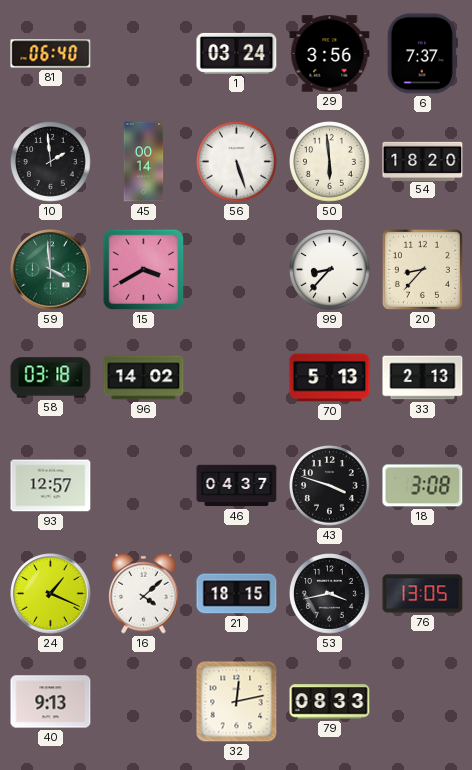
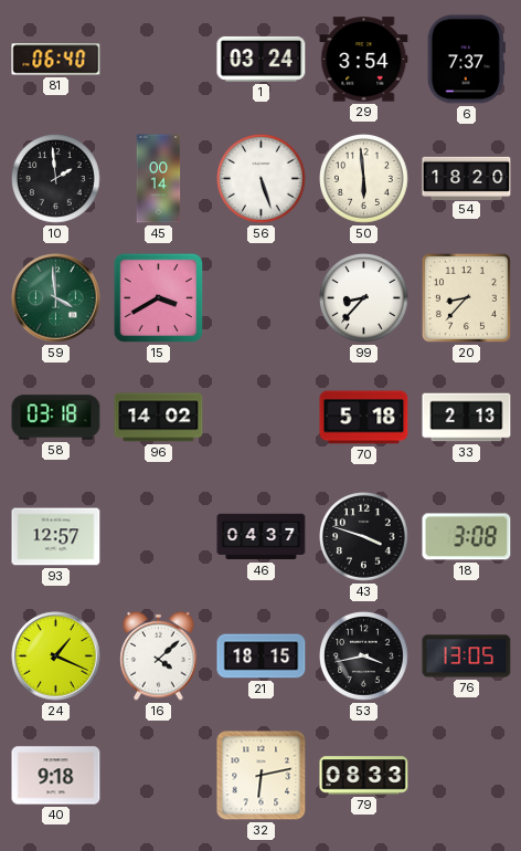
29: 3:56 -> 3:54 (364, 60)
70: 5:13 -> 5:18 (364, 418)
40: 9:13 -> 9:18 (56, 776)
32: 12:13 -> 6:13 (262, 776)
